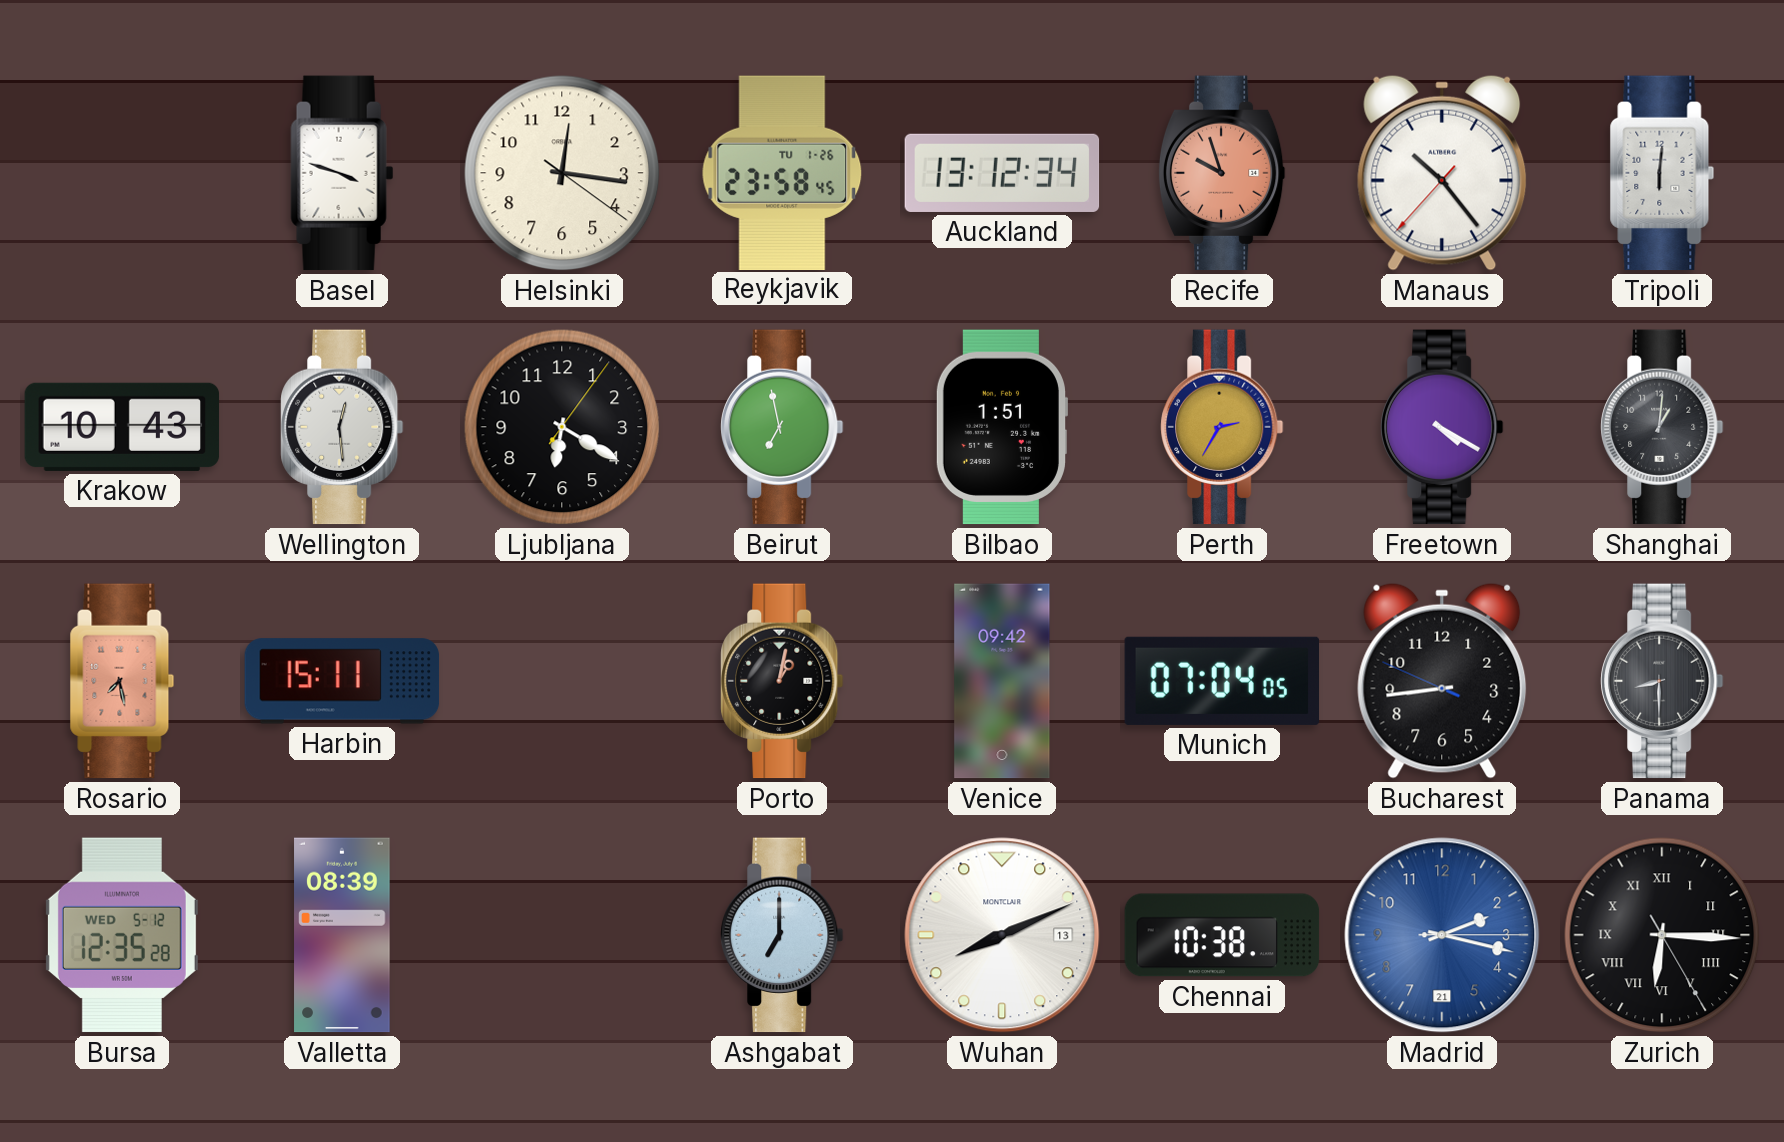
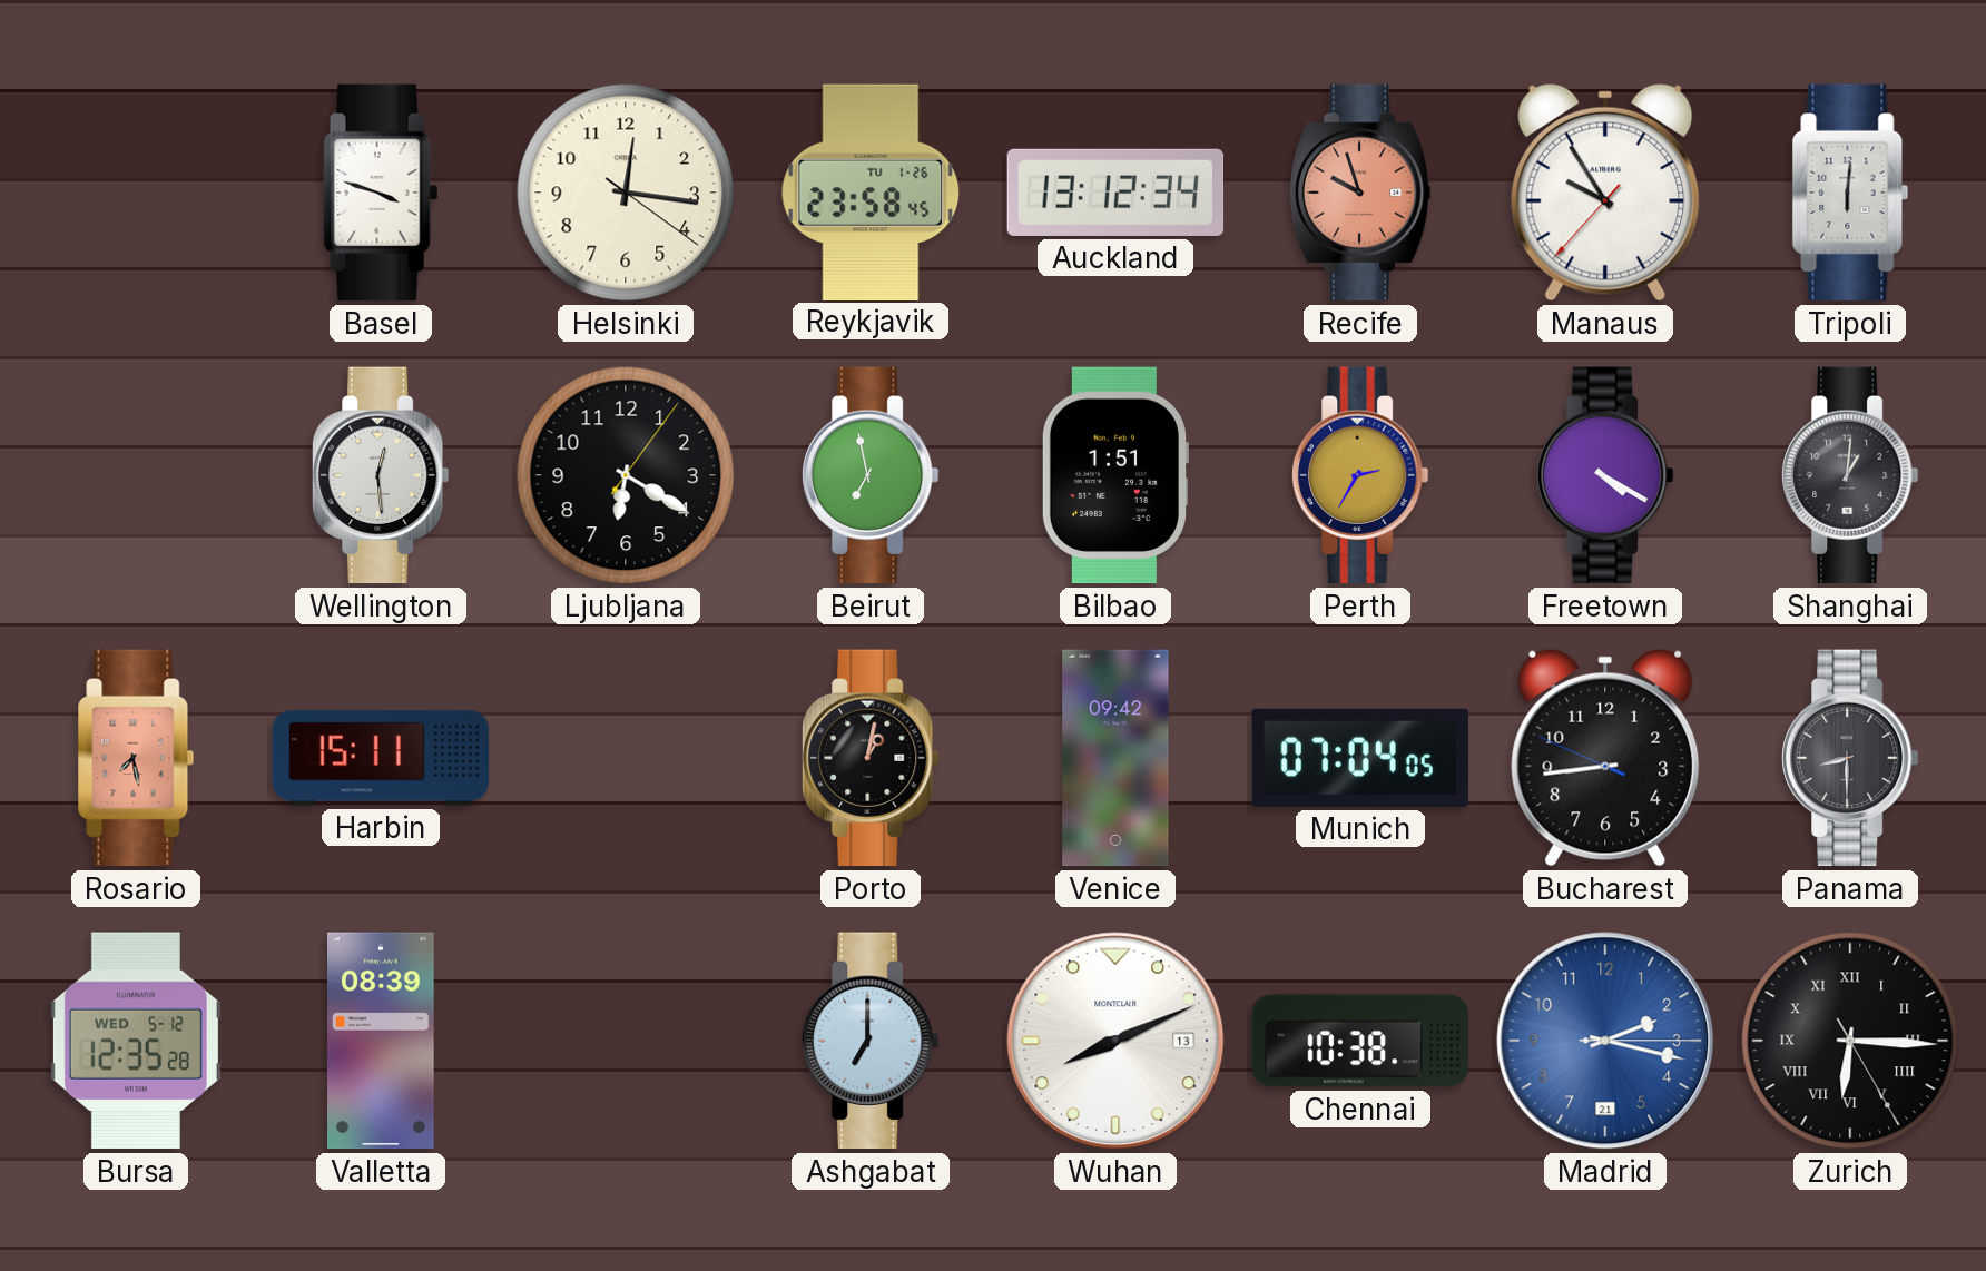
Manaus: 10:23 -> 9:54 (1605, 193)
Krakow: 10:43 -> none (122, 427)
